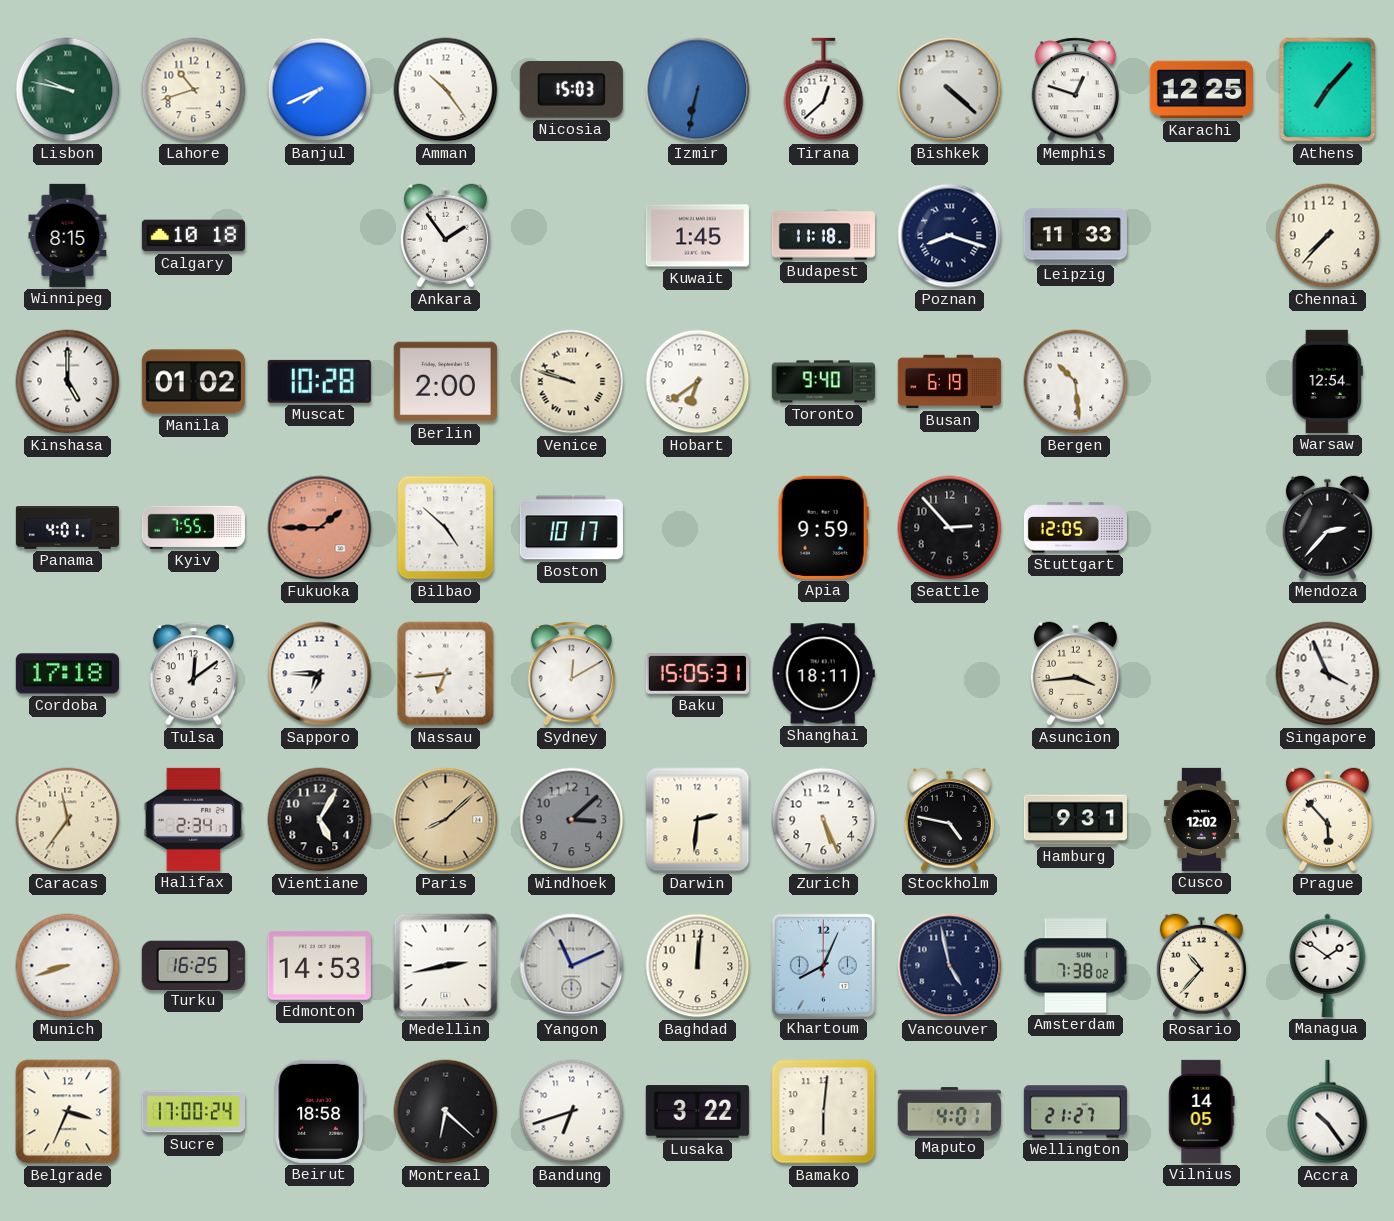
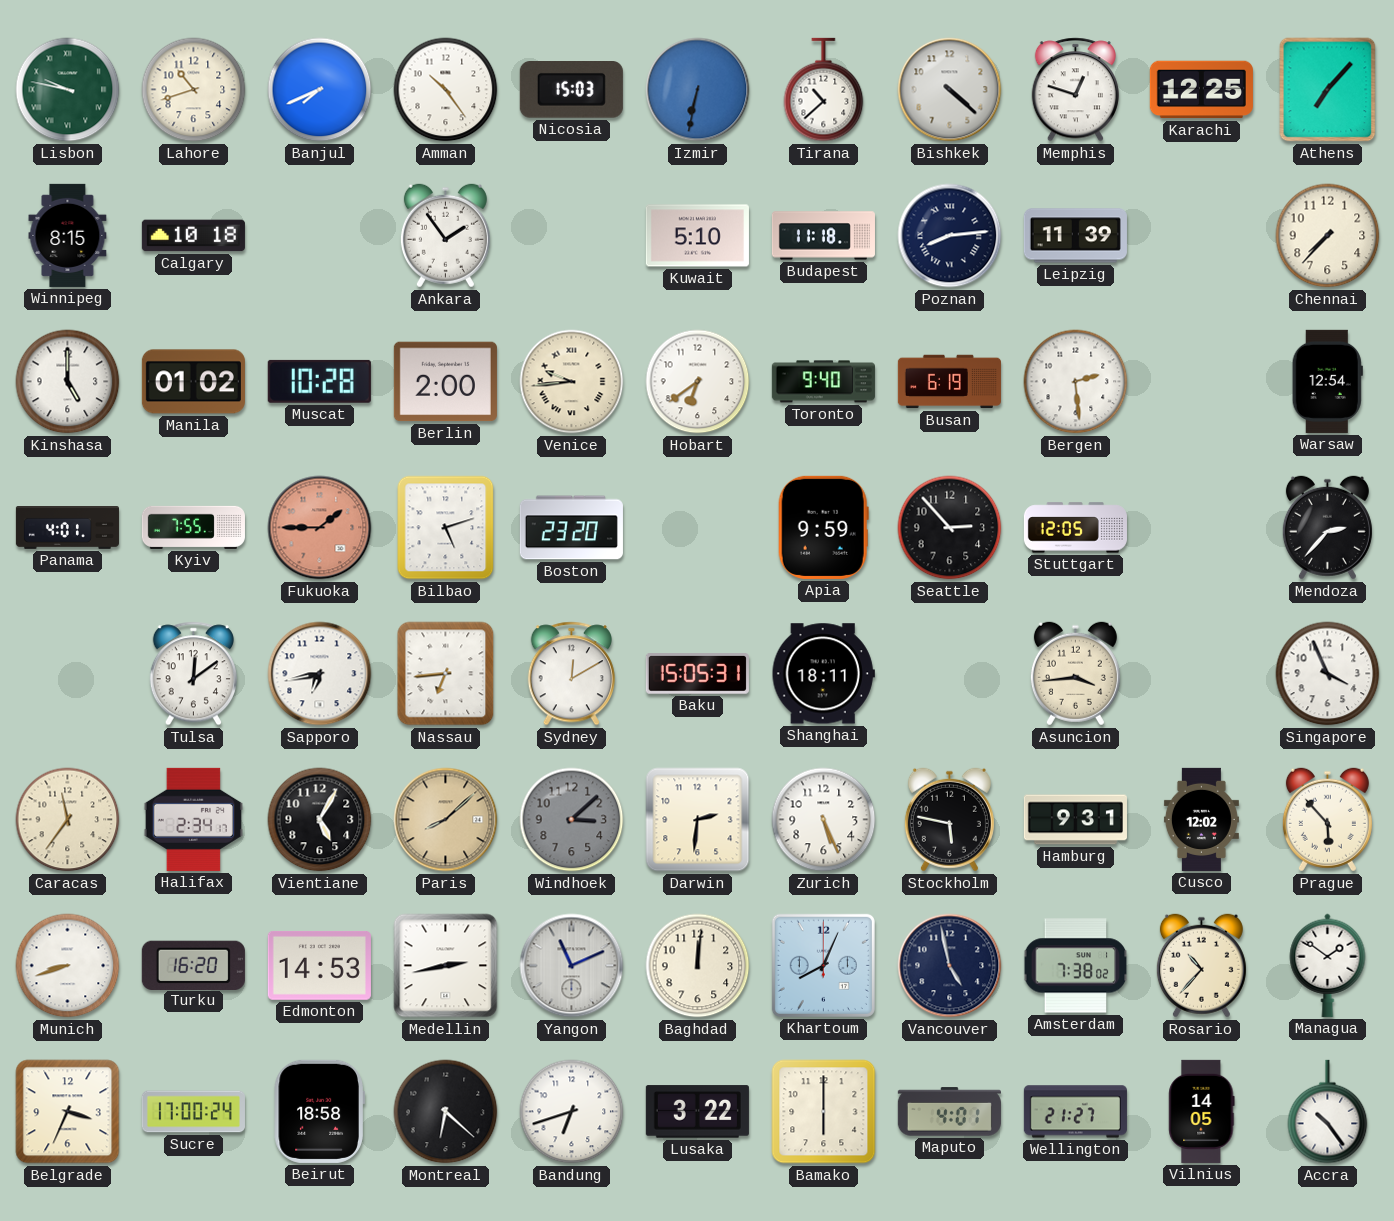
Tirana: 12:38 -> 10:38 (824, 90)
Kuwait: 1:45 -> 5:10 (697, 236)
Poznan: 8:18 -> 8:14 (950, 236)
Leipzig: 11:33 -> 11:39 (1075, 236)
Venice: 9:48 -> 9:44 (572, 382)
Bergen: 10:29 -> 2:29 (1076, 382)
Bilbao: 4:52 -> 5:12 (446, 528)
Boston: 10:17 -> 23:20 (571, 528)
Cordoba: 17:18 -> none (67, 674)
Sapporo: 6:45 -> 6:43 (320, 674)
Stockholm: 4:47 -> 5:47 (949, 820)
Turku: 16:25 -> 16:20 (193, 965)
Bamako: 6:01 -> 6:00 (824, 1112)
